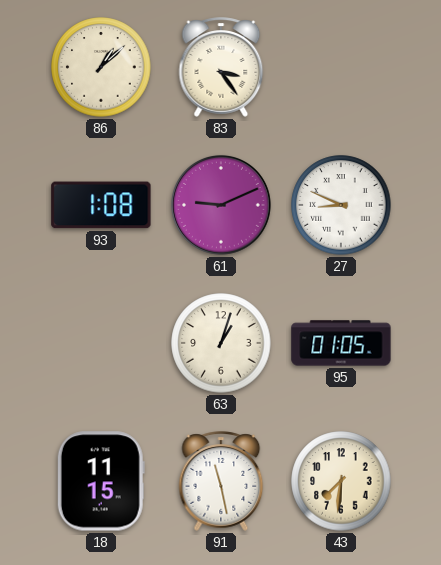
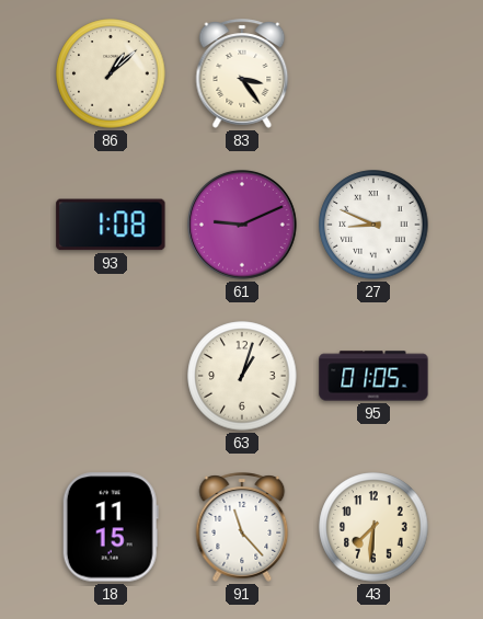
91: 11:28 -> 11:23 (242, 527)
